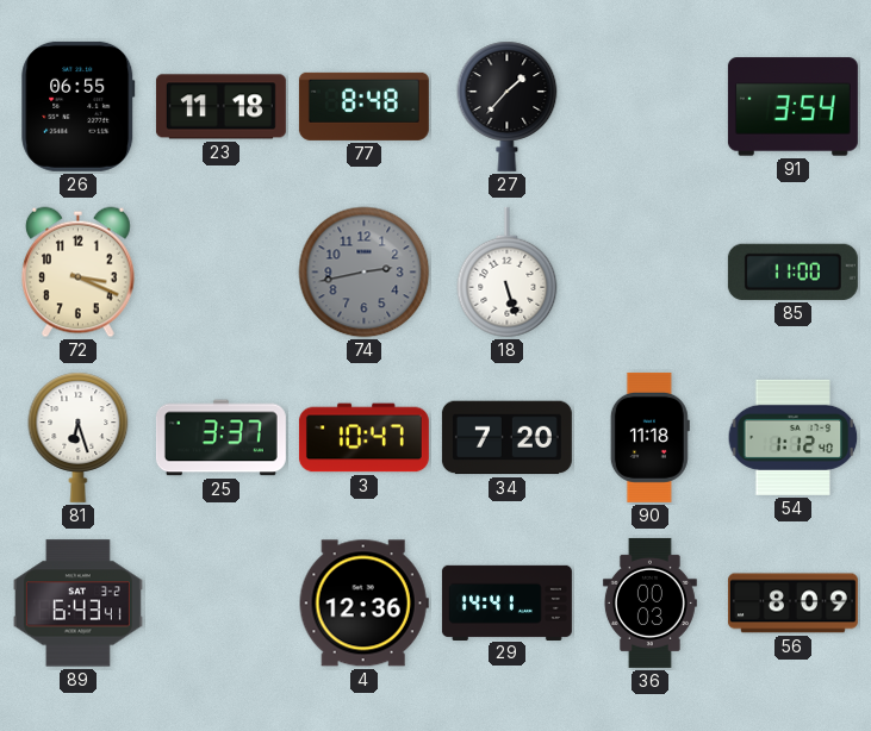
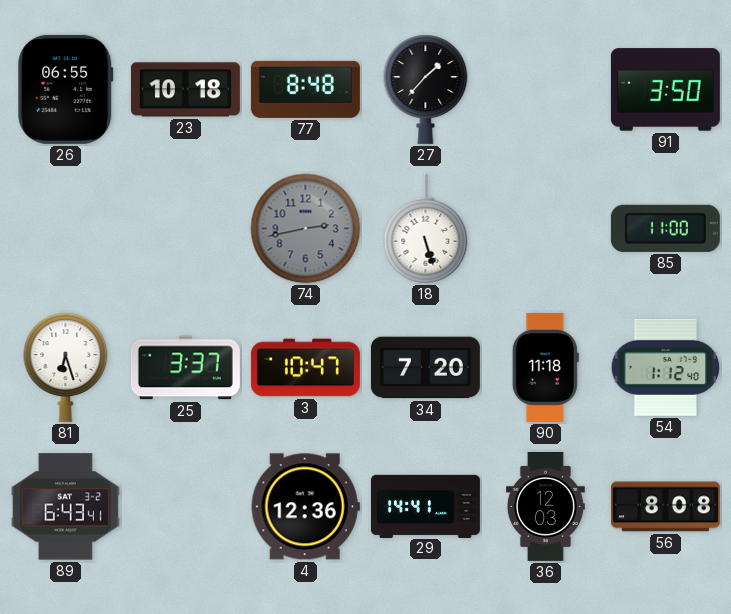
23: 11:18 -> 10:18 (185, 90)
91: 3:54 -> 3:50 (665, 90)
72: 3:19 -> none (77, 273)
36: 00:03 -> 12:03 (545, 506)
56: 8:09 -> 8:08 (665, 507)
